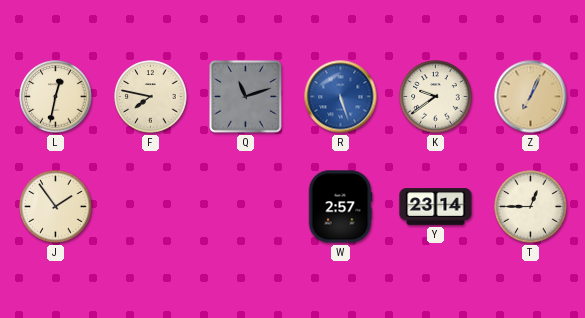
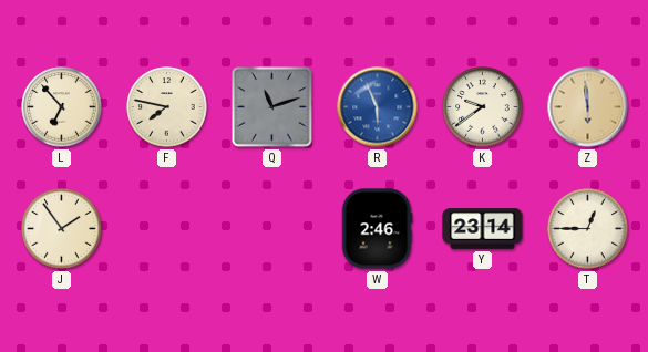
L: 12:32 -> 6:53 (62, 107)
R: 5:27 -> 5:56 (378, 107)
Z: 7:04 -> 5:59 (588, 107)
W: 2:57 -> 2:46 (377, 229)
